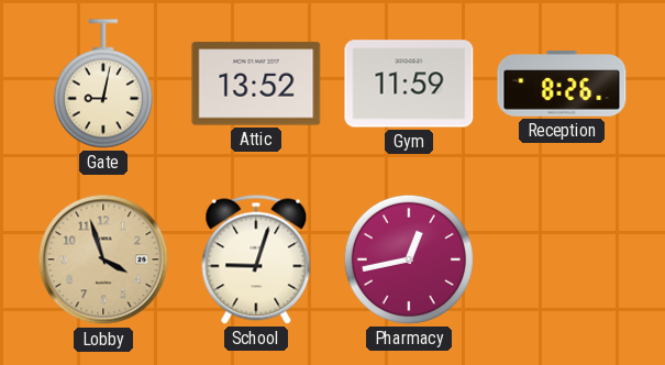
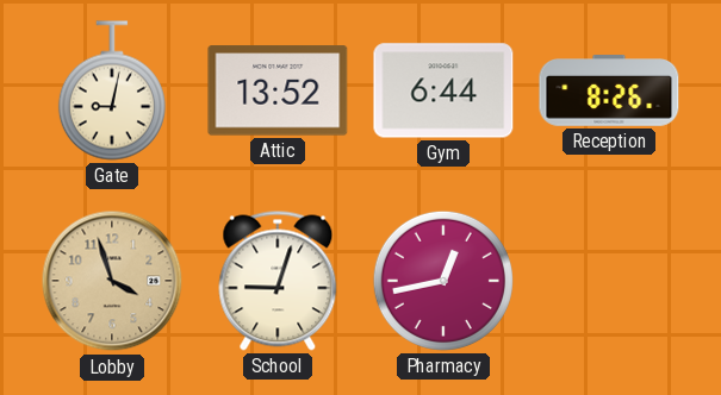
Gym: 11:59 -> 6:44 (443, 90)
